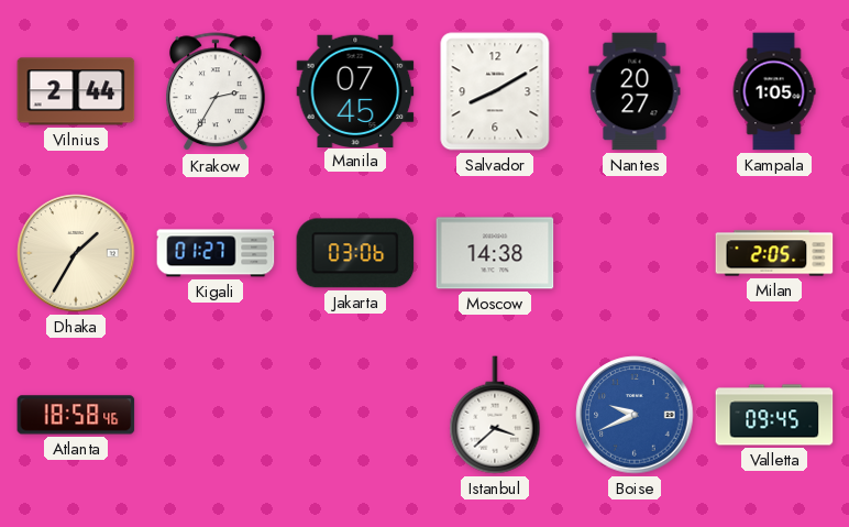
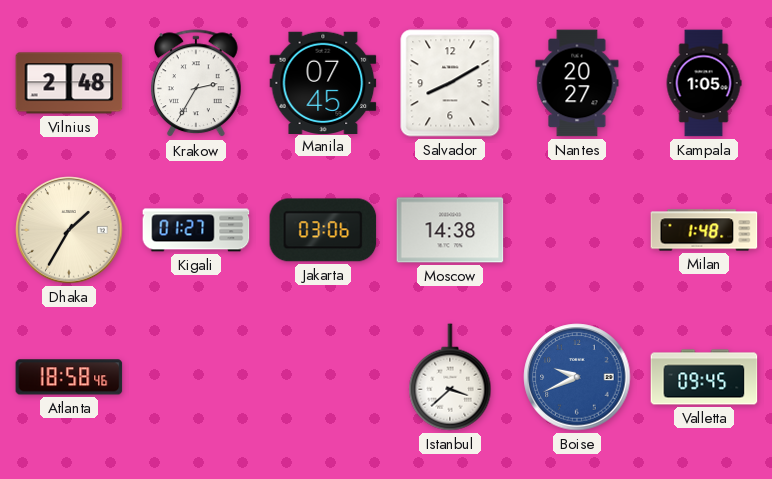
Vilnius: 2:44 -> 2:48 (69, 83)
Milan: 2:05 -> 1:48 (704, 230)
